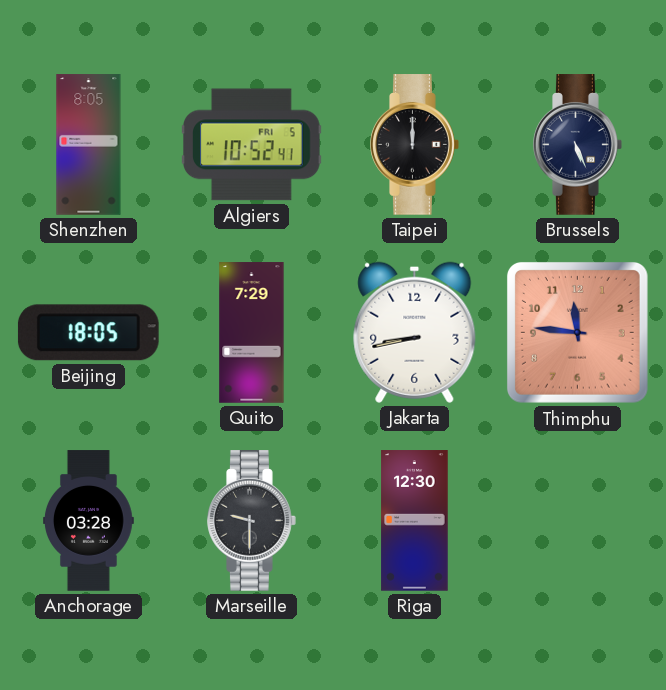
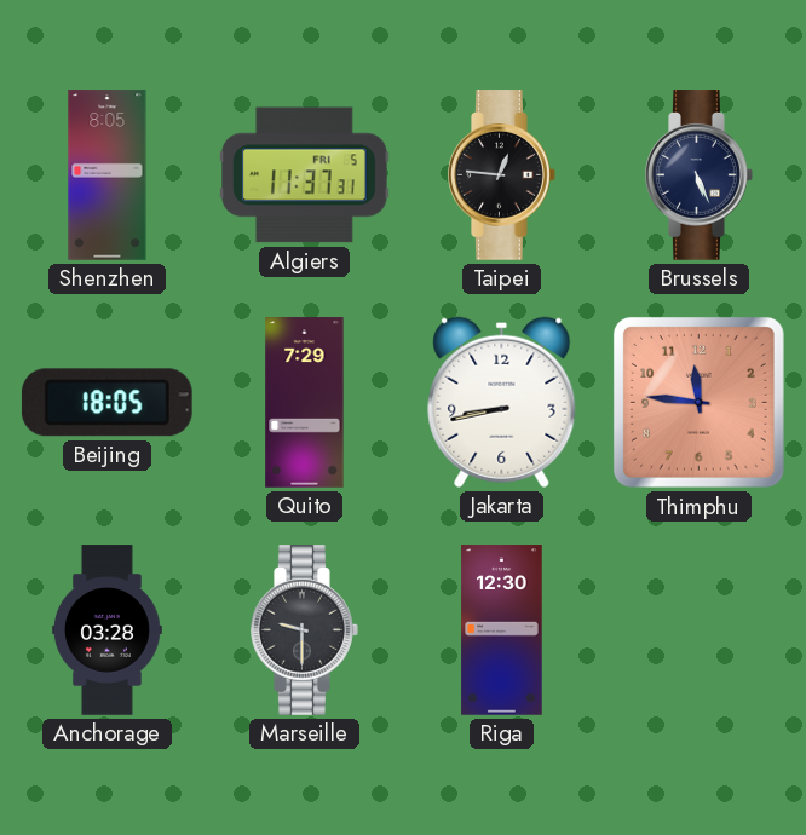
Algiers: 10:52 -> 11:37 (305, 175)
Taipei: 12:00 -> 12:46 (502, 175)
